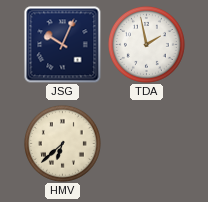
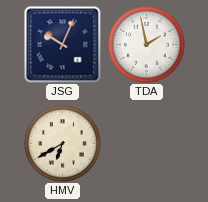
HMV: 6:38 -> 6:40 (62, 143)
